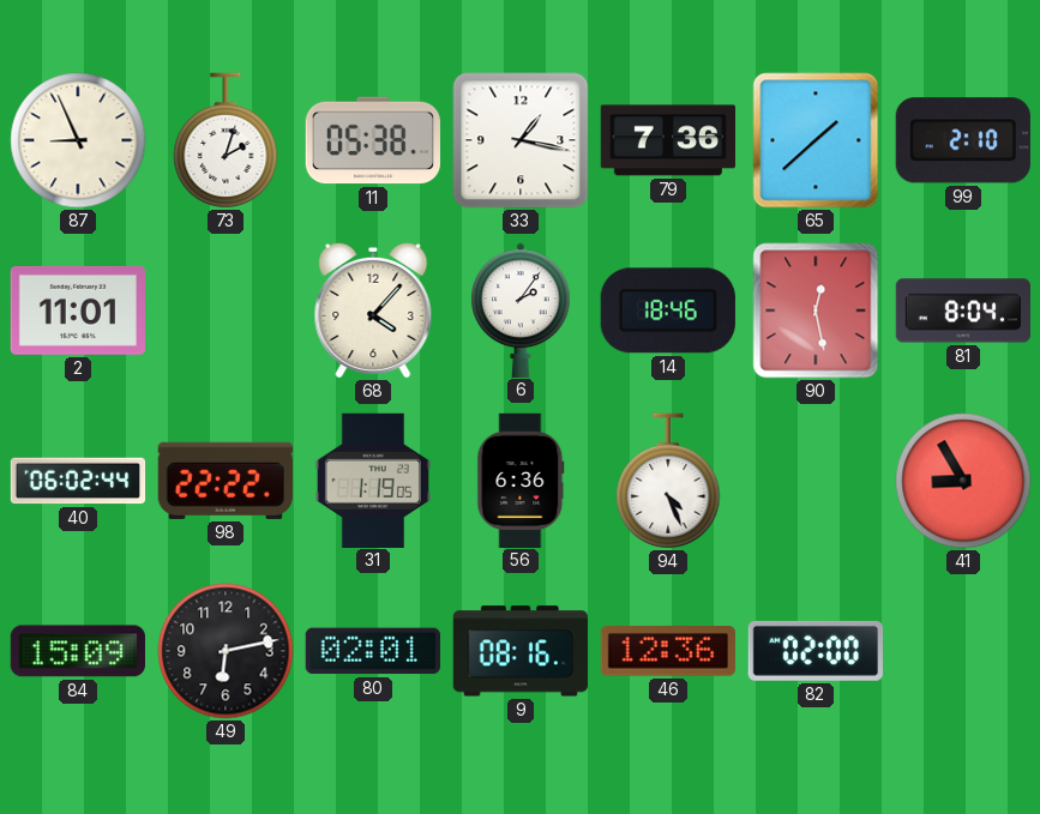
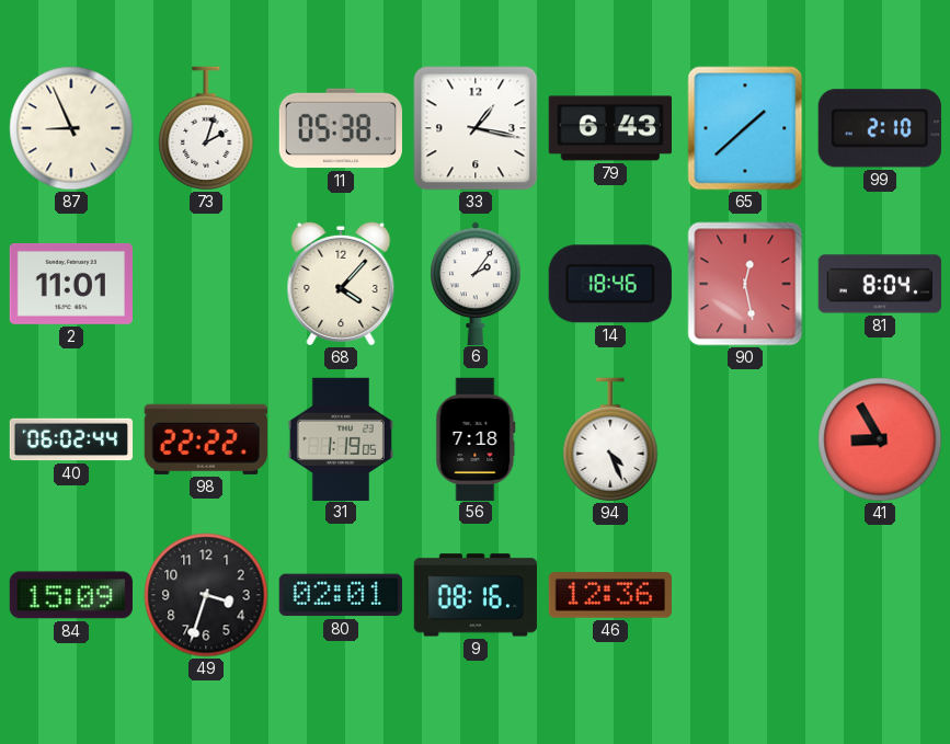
79: 7:36 -> 6:43 (609, 128)
56: 6:36 -> 7:18 (476, 438)
49: 6:13 -> 3:33 (206, 595)
82: 02:00 -> none (816, 651)
